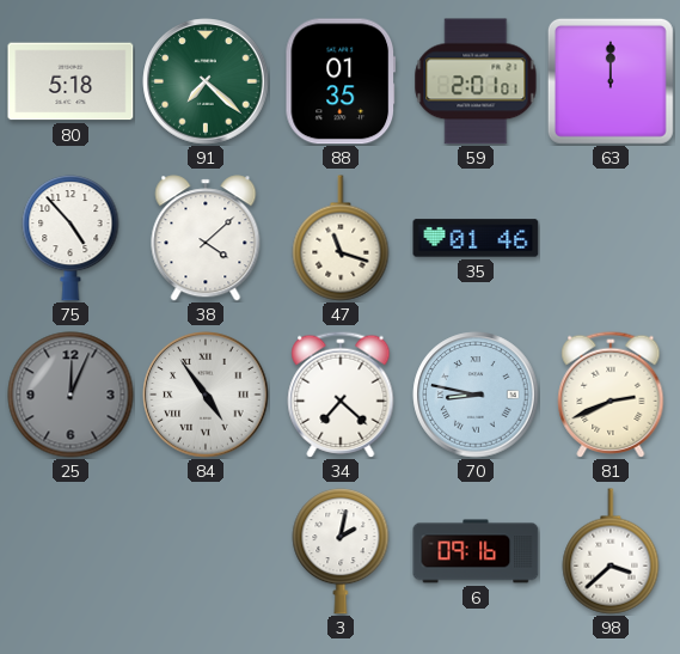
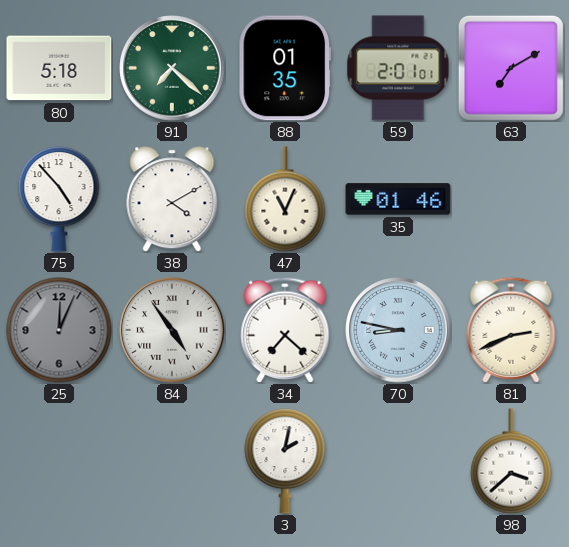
63: 12:00 -> 7:10 (511, 68)
38: 4:08 -> 4:10 (172, 199)
47: 11:18 -> 11:04 (285, 199)
6: 09:16 -> none (476, 551)
